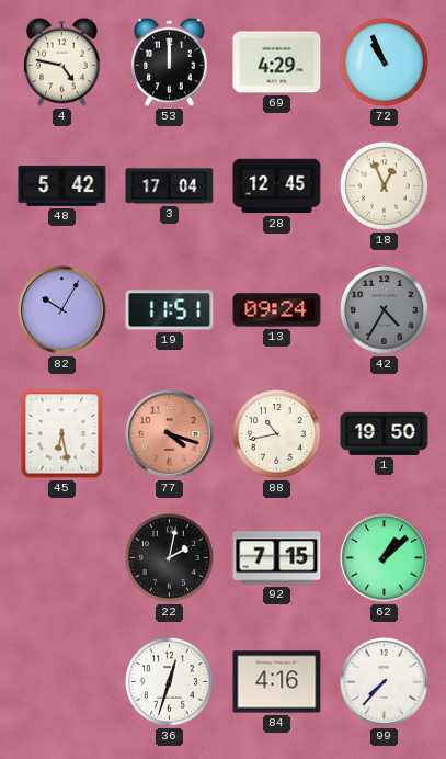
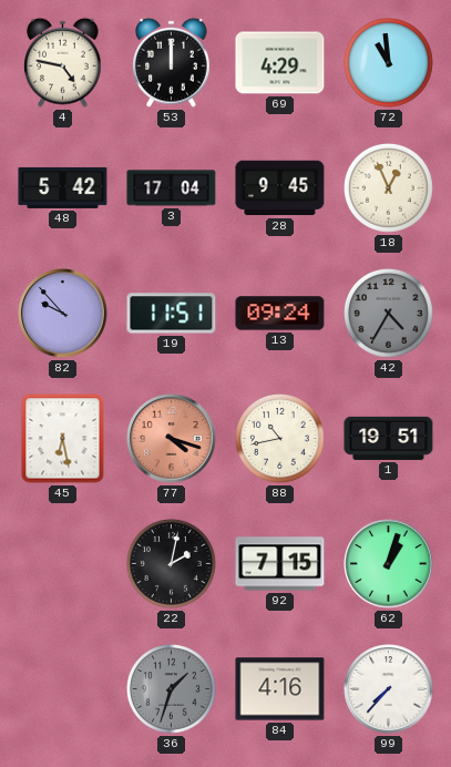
72: 10:56 -> 10:59 (389, 63)
28: 12:45 -> 9:45 (280, 188)
82: 10:05 -> 9:53 (63, 314)
1: 19:50 -> 19:51 (389, 438)
62: 1:08 -> 1:03 (389, 564)
36: 12:33 -> 1:33 (172, 689)
36 dial: white -> grey (172, 689)
